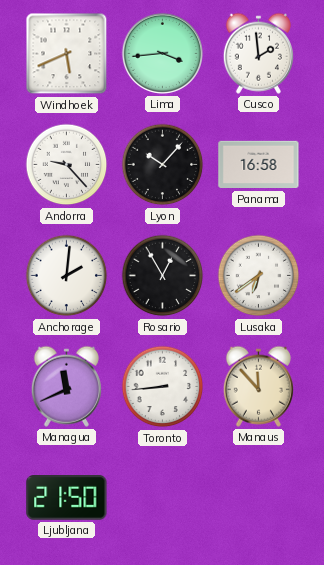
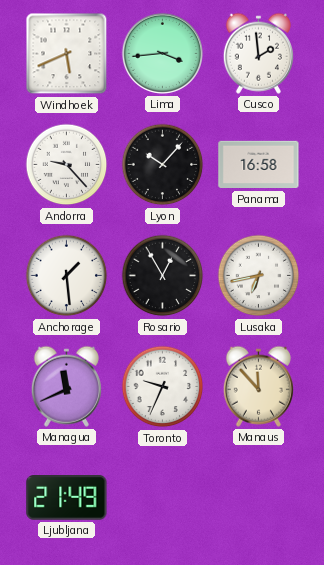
Anchorage: 2:01 -> 1:29 (67, 276)
Lusaka: 6:39 -> 6:43 (259, 276)
Toronto: 8:44 -> 9:34 (163, 387)
Ljubljana: 21:50 -> 21:49 (67, 498)
